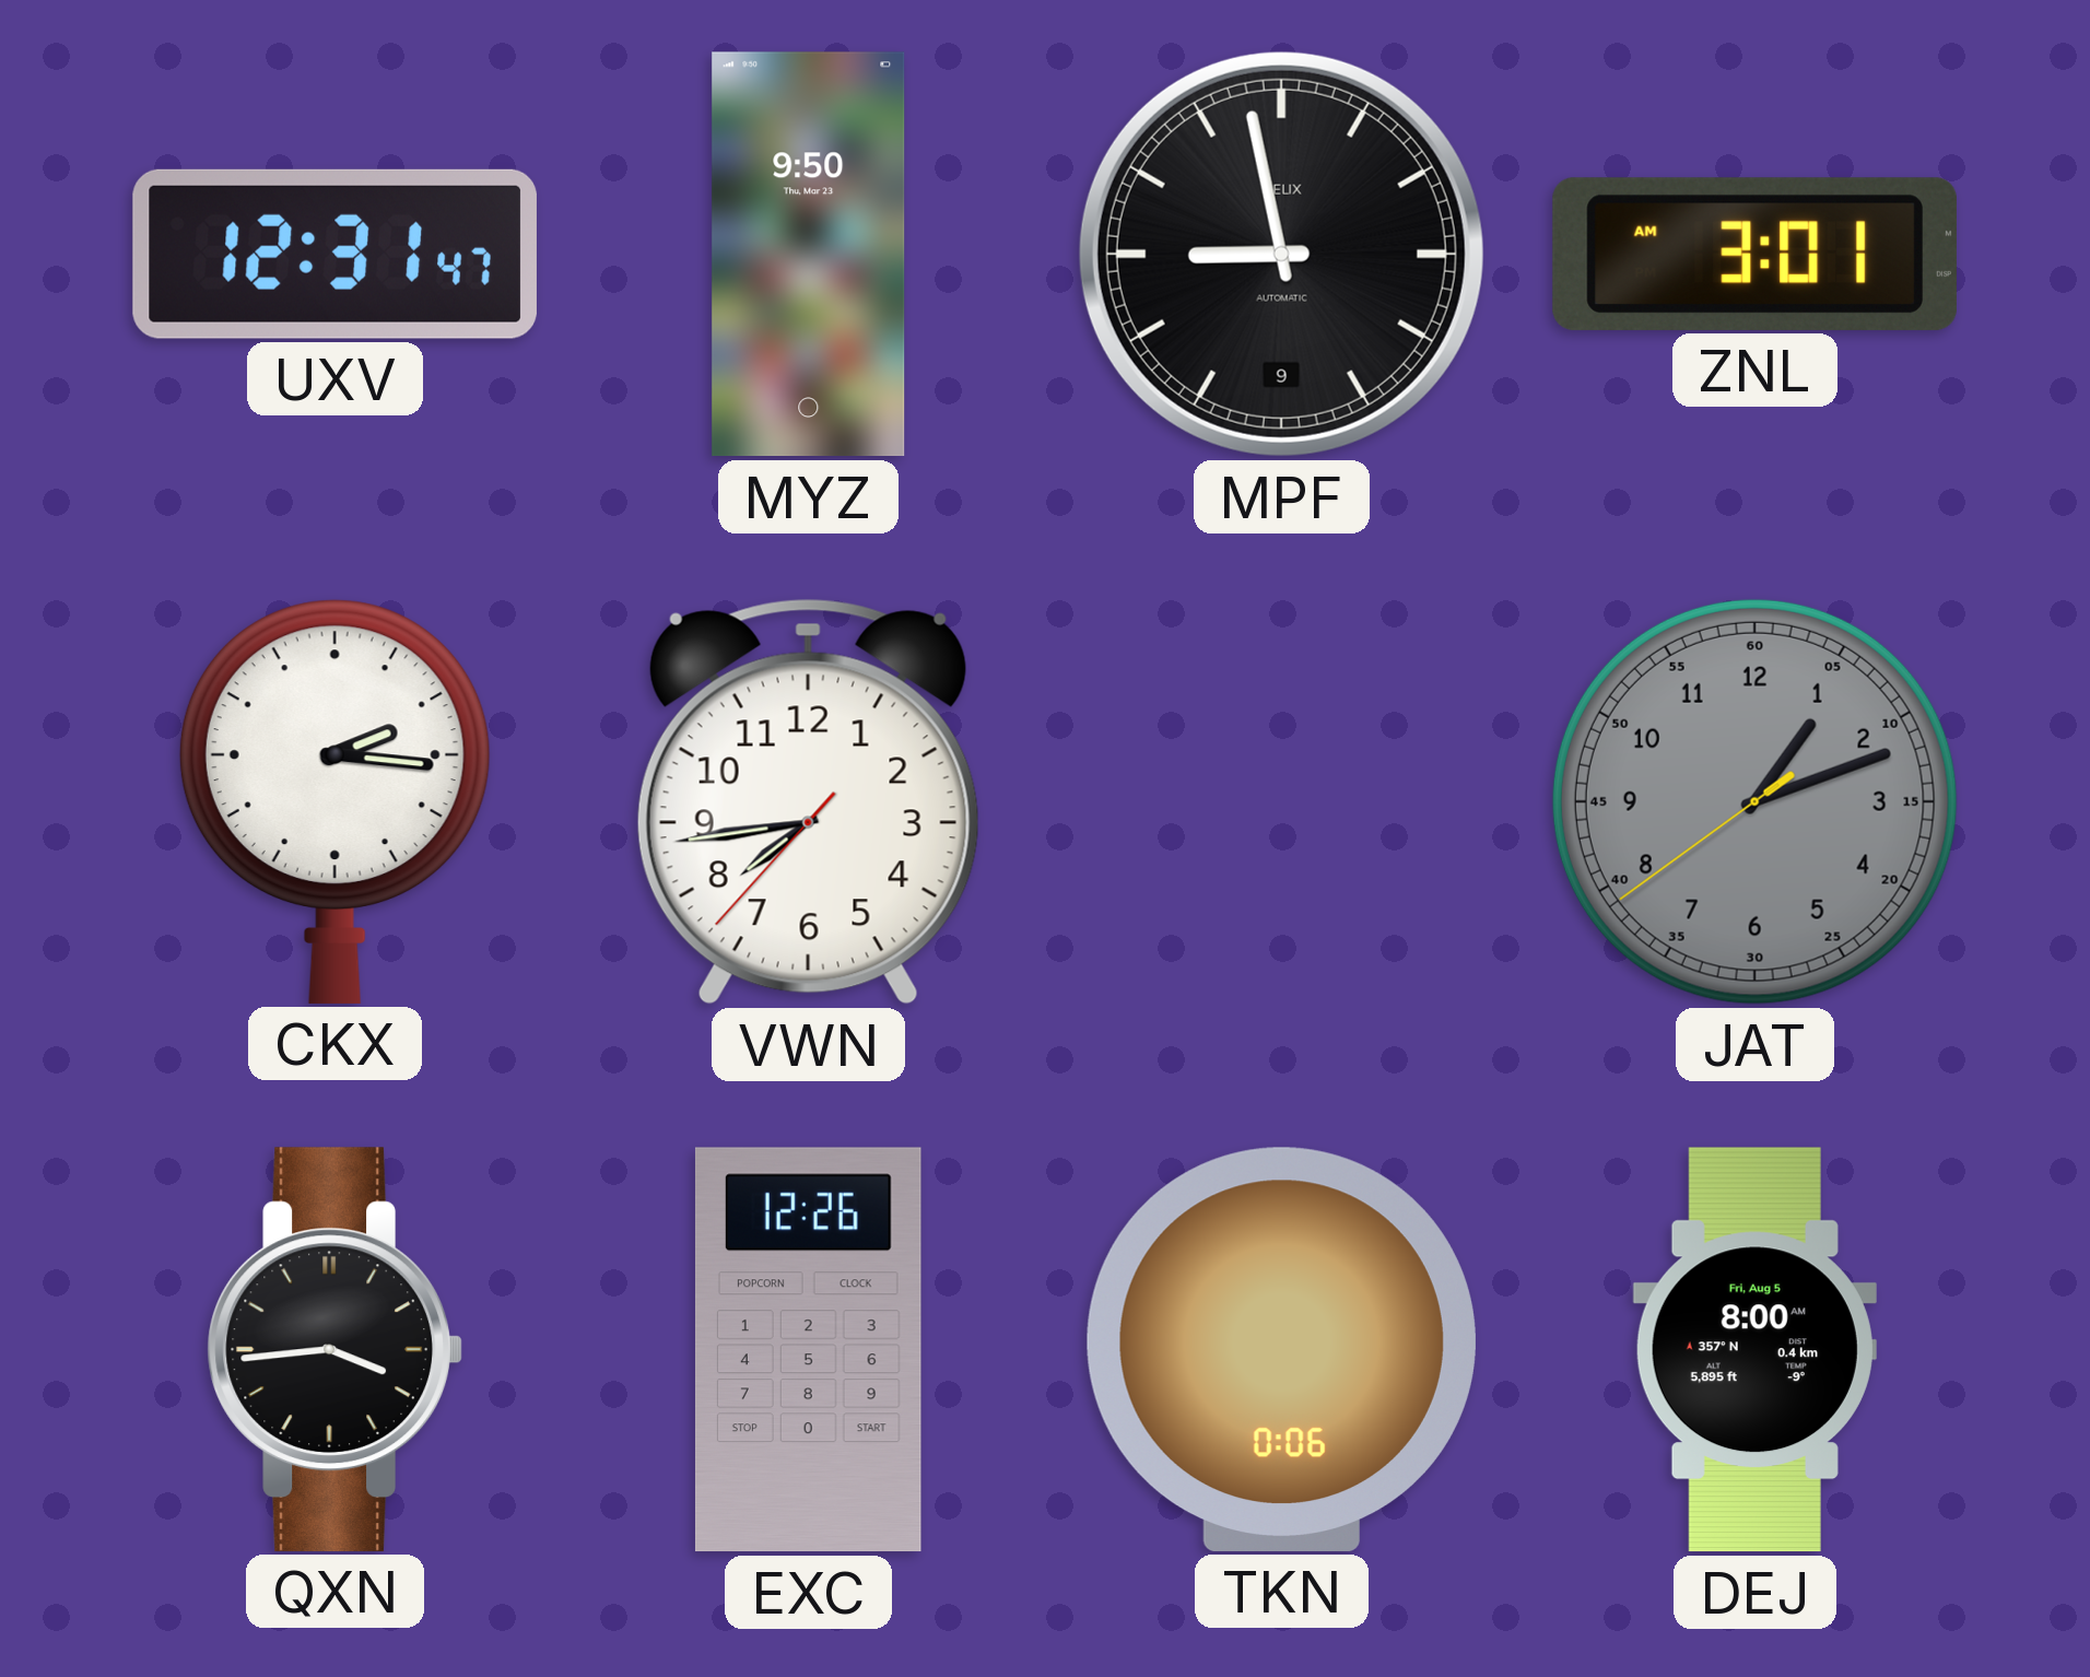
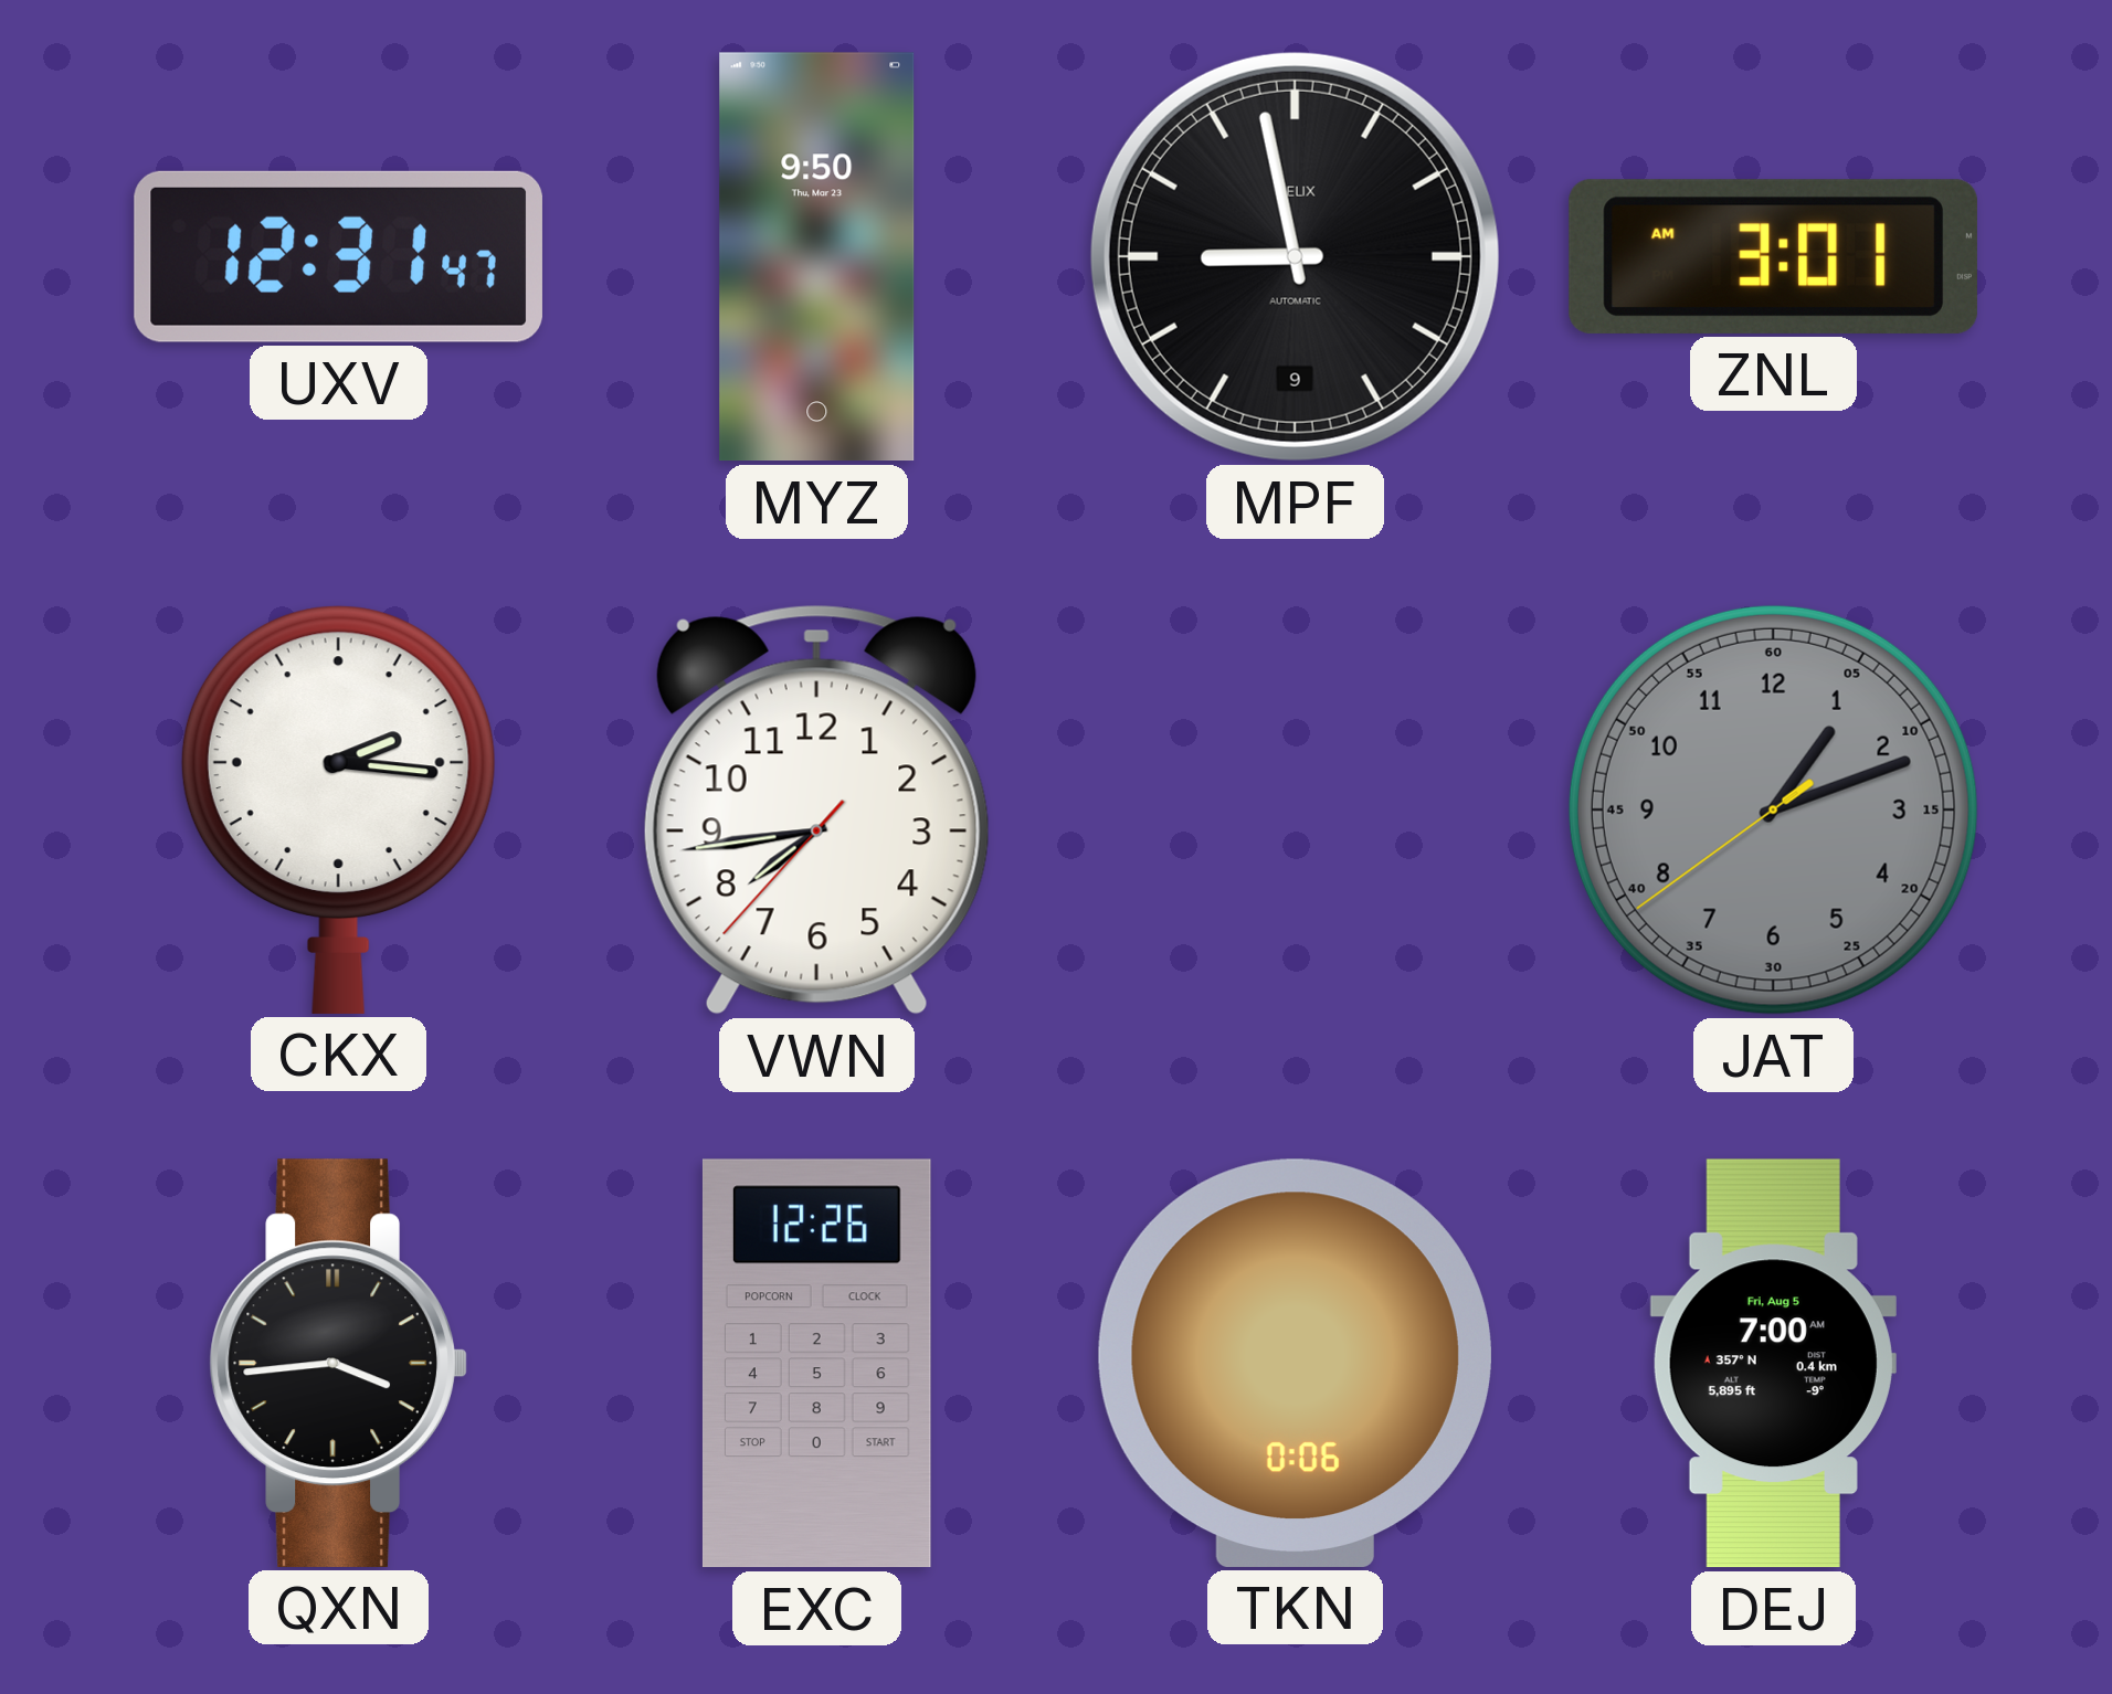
DEJ: 8:00 -> 7:00 (1773, 1364)
